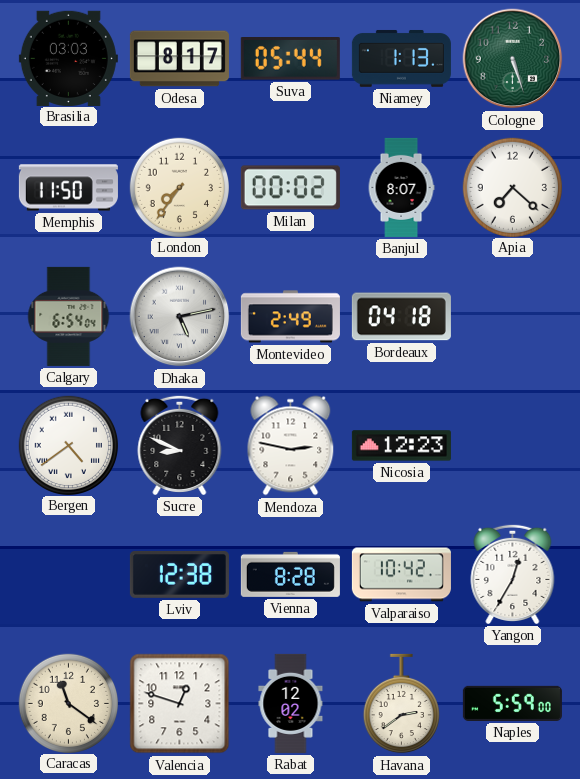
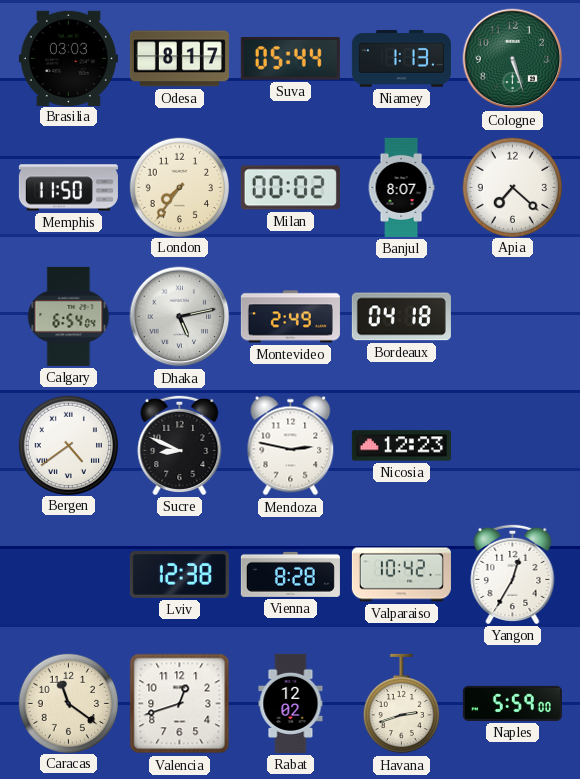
Valencia: 12:48 -> 12:42 (180, 704)
Havana: 2:39 -> 2:42 (401, 704)
